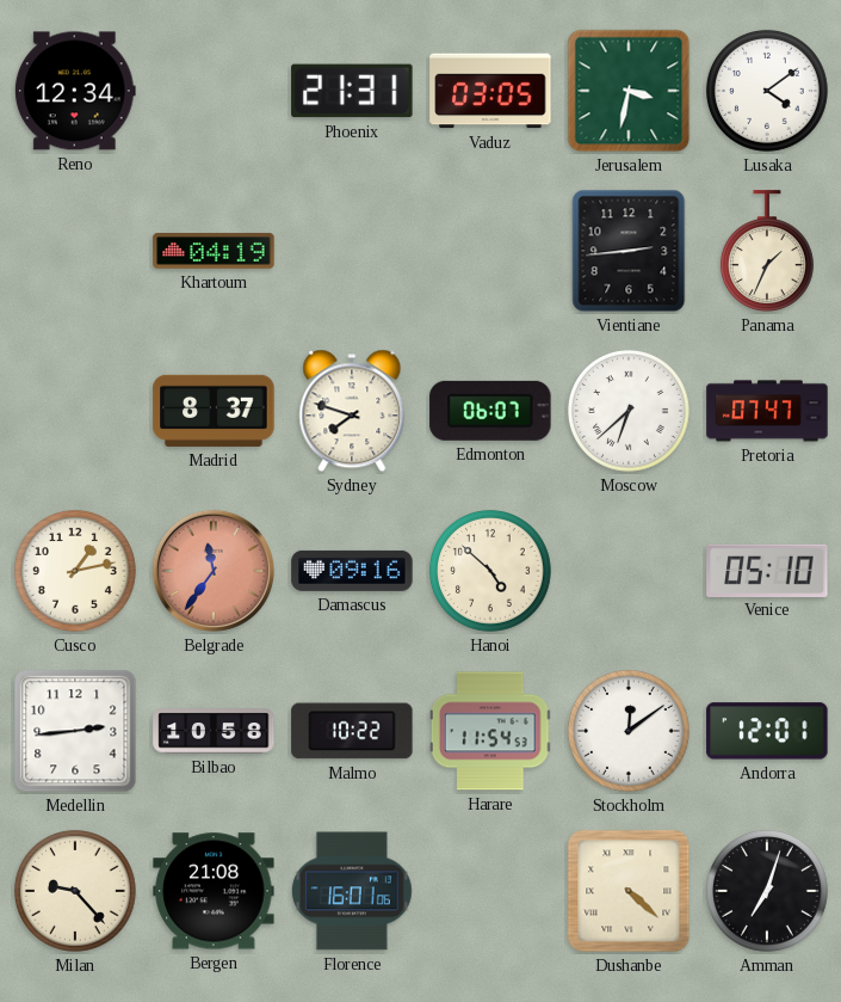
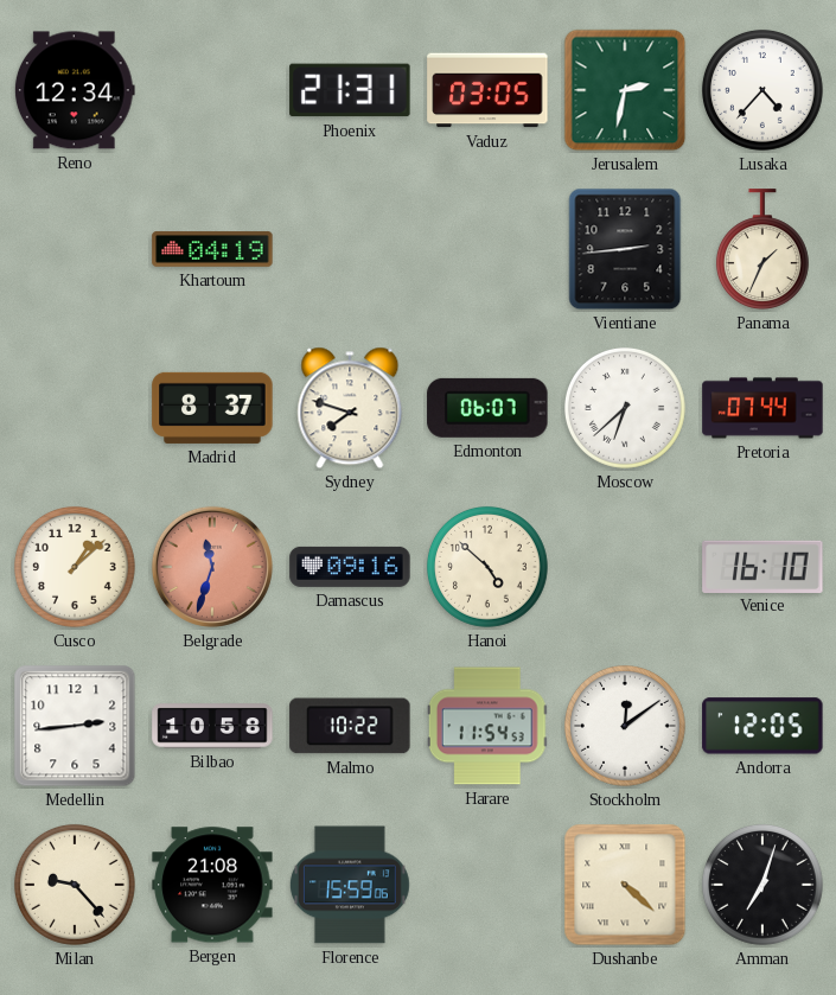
Jerusalem: 3:32 -> 2:32 (625, 90)
Lusaka: 4:09 -> 4:37 (762, 90)
Pretoria: 07:47 -> 07:44 (762, 408)
Cusco: 1:13 -> 1:08 (75, 567)
Belgrade: 11:36 -> 11:33 (212, 567)
Venice: 05:10 -> 16:10 (762, 566)
Andorra: 12:01 -> 12:05 (762, 726)
Florence: 16:01 -> 15:59 (350, 885)
